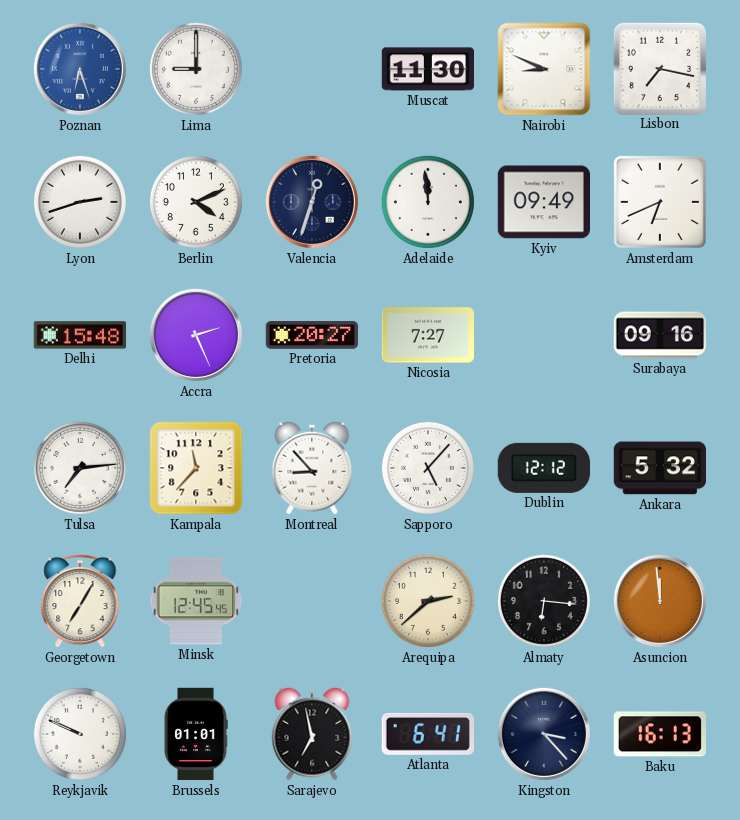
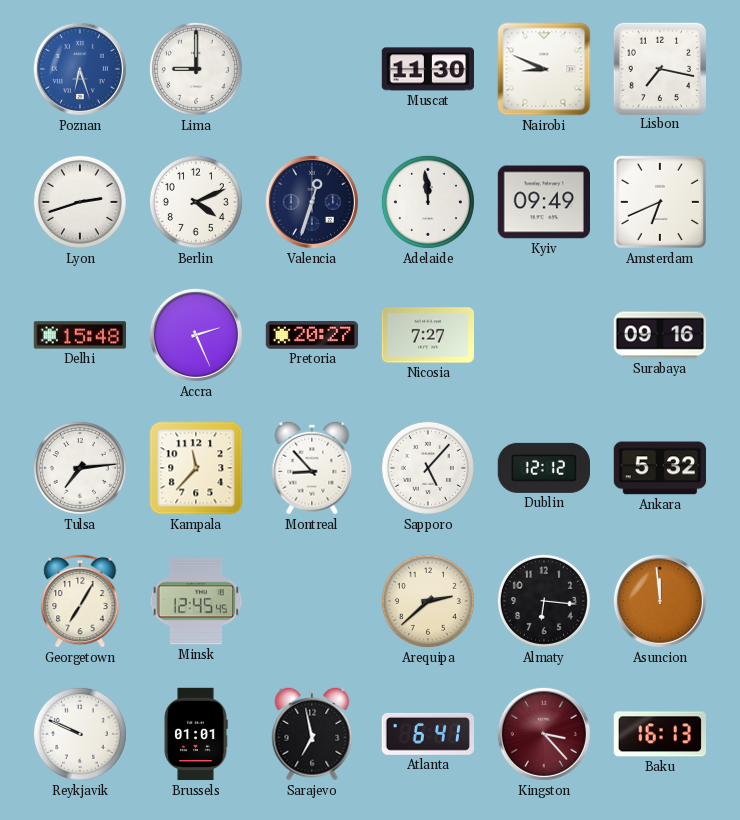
Kingston dial: navy -> burgundy (544, 734)
